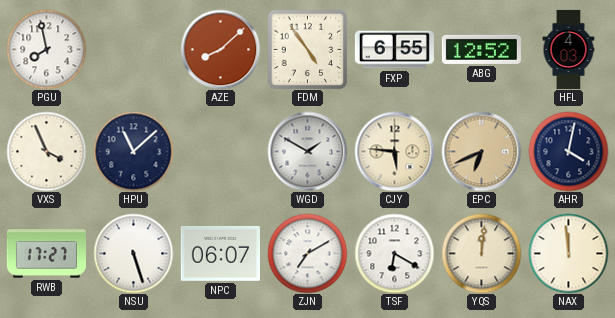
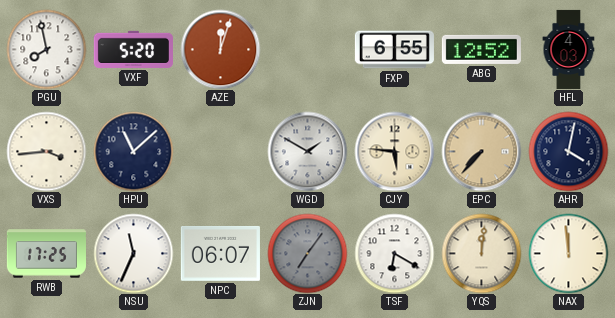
VXF: none -> 5:20 (133, 49)
AZE: 8:08 -> 12:03 (220, 49)
FDM: 4:54 -> none (307, 49)
VXS: 3:56 -> 3:44 (46, 151)
EPC: 6:41 -> 7:37 (481, 151)
RWB: 17:27 -> 17:25 (46, 254)
NSU: 5:27 -> 11:34 (133, 253)
ZJN: 7:10 -> 7:06 (307, 253)
ZJN dial: white -> grey (307, 253)
